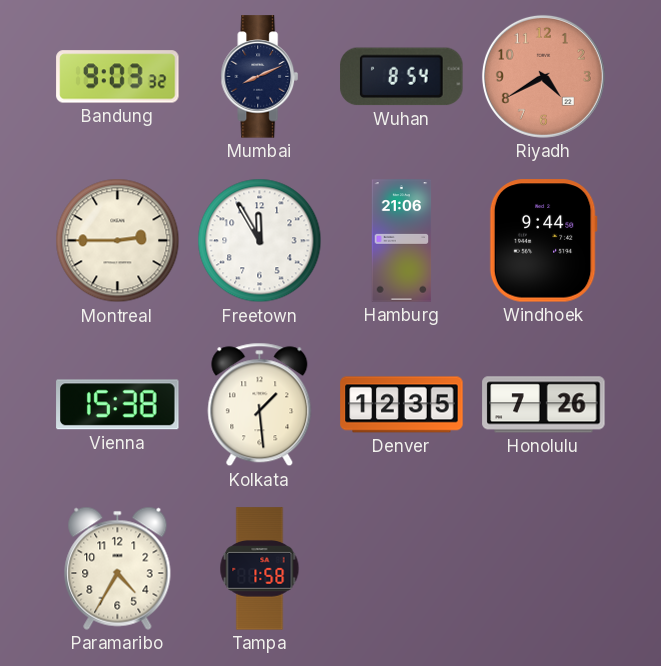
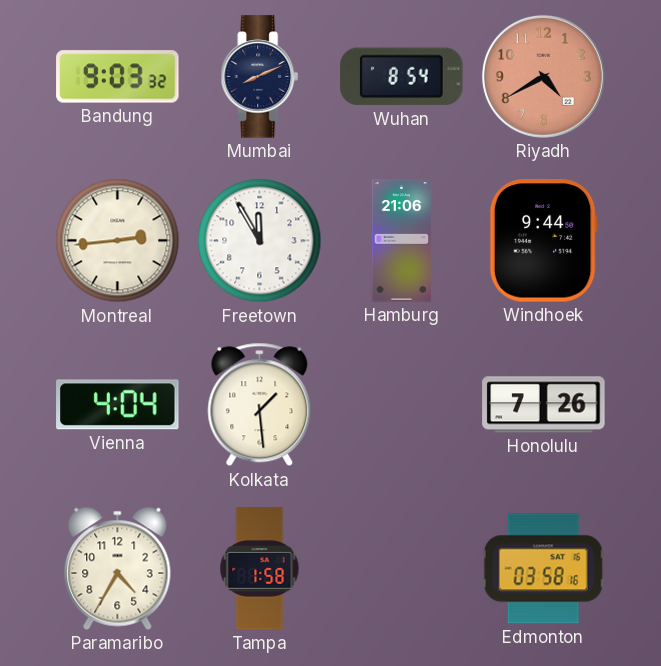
Montreal: 2:45 -> 2:44 (118, 241)
Vienna: 15:38 -> 4:04 (118, 405)
Denver: 12:35 -> none (402, 405)
Edmonton: none -> 03:58 (543, 569)
